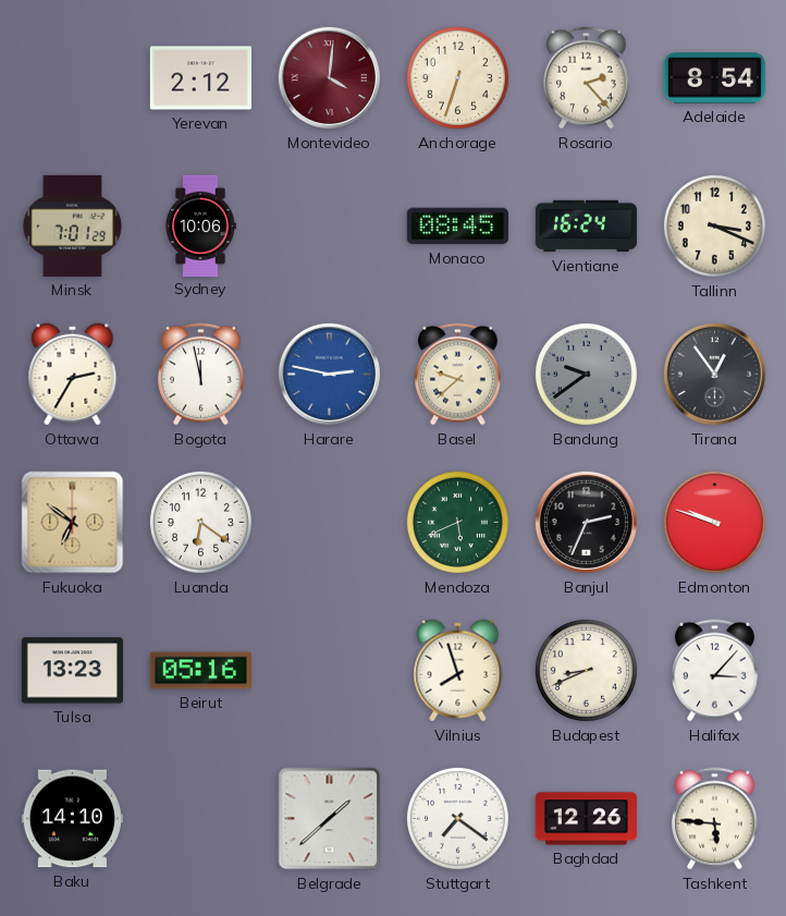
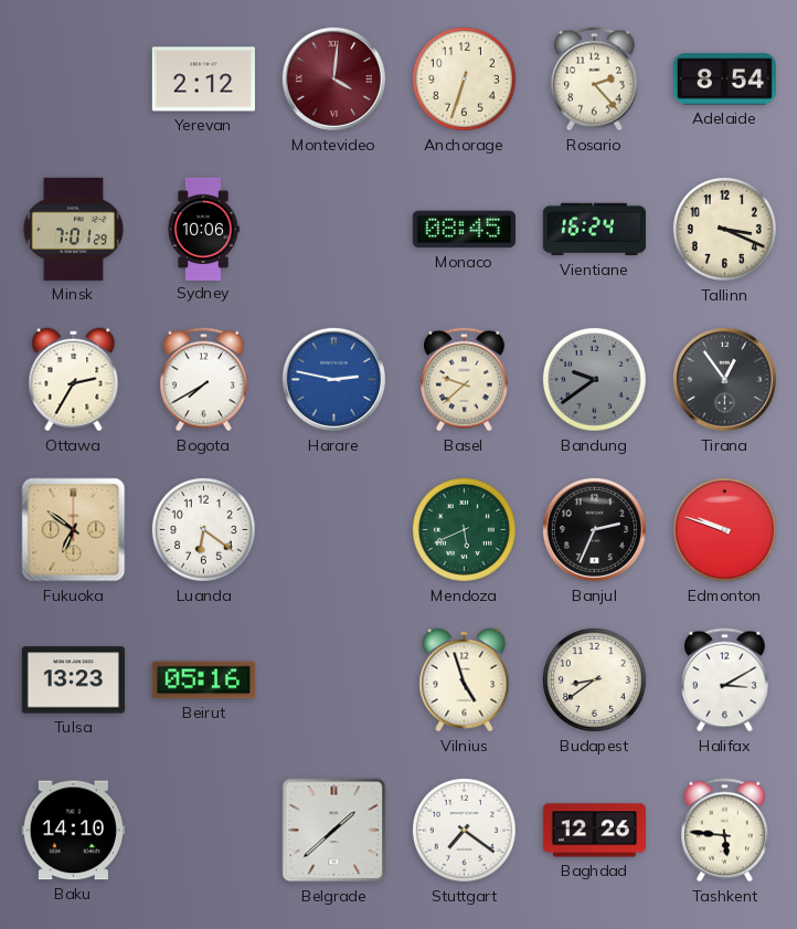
Bogota: 11:58 -> 7:40 (204, 380)
Vilnius: 7:57 -> 4:57 (465, 680)
Budapest: 8:41 -> 8:39 (594, 679)
Halifax: 3:07 -> 3:10 (725, 680)
